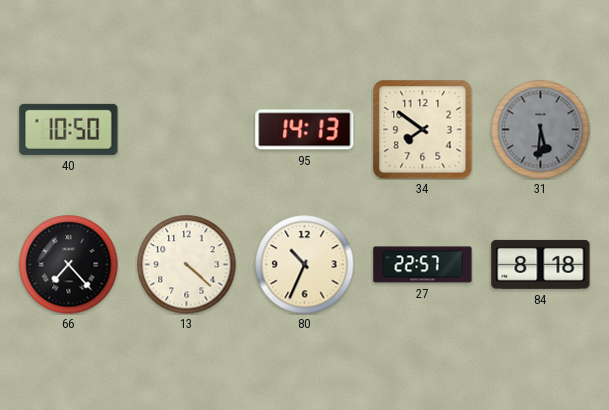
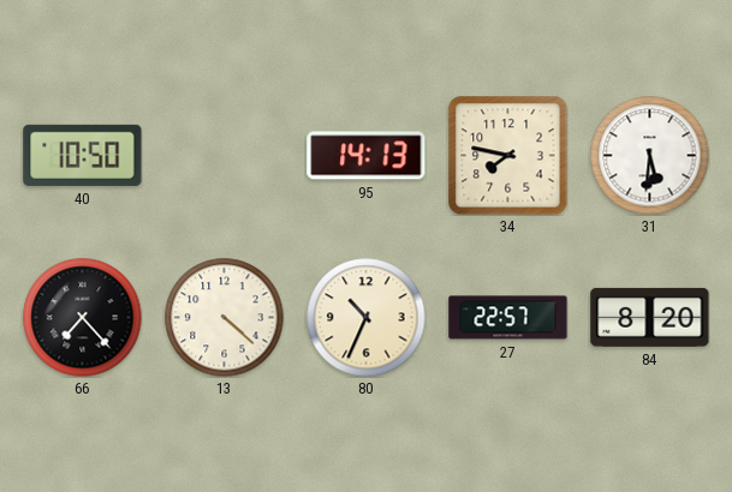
34: 7:51 -> 7:47 (507, 155)
31 dial: grey -> white (650, 156)
84: 8:18 -> 8:20 (650, 317)
